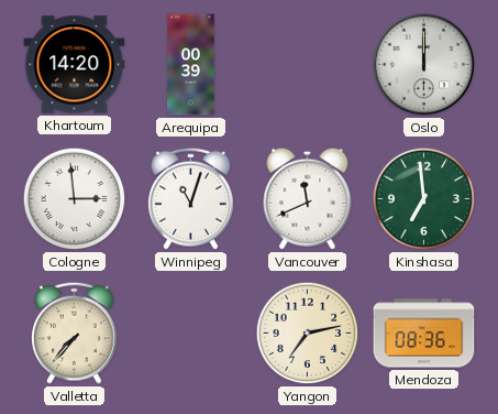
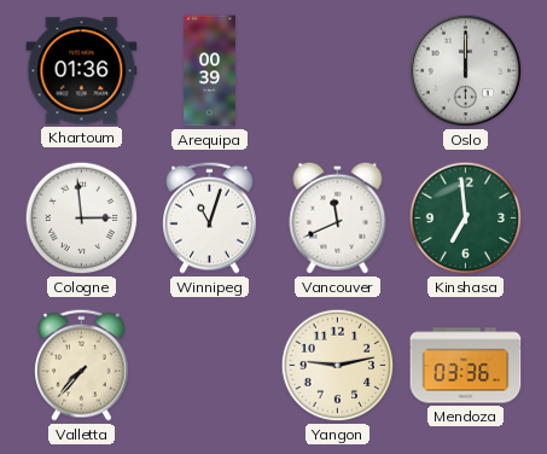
Khartoum: 14:20 -> 01:36 (82, 71)
Yangon: 7:13 -> 9:13 (338, 366)
Mendoza: 08:36 -> 03:36 (466, 366)
